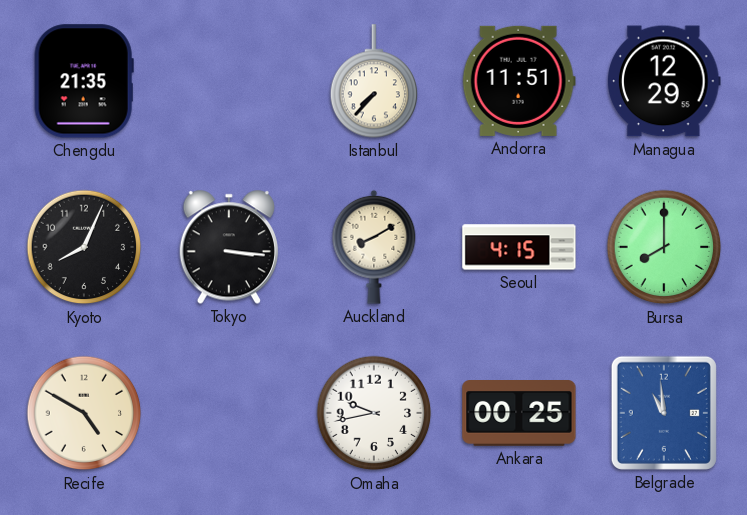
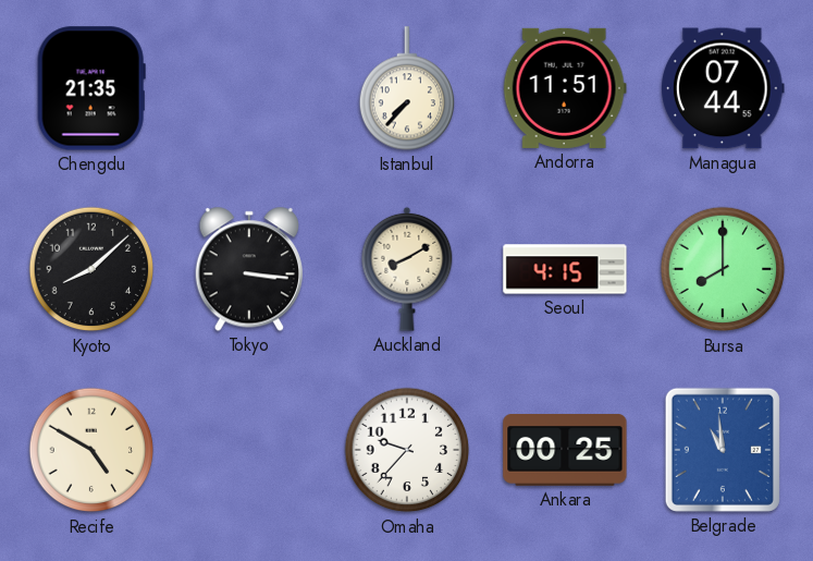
Managua: 12:29 -> 07:44 (724, 88)
Kyoto: 8:04 -> 8:08 (91, 269)
Omaha: 9:43 -> 9:37 (407, 450)
